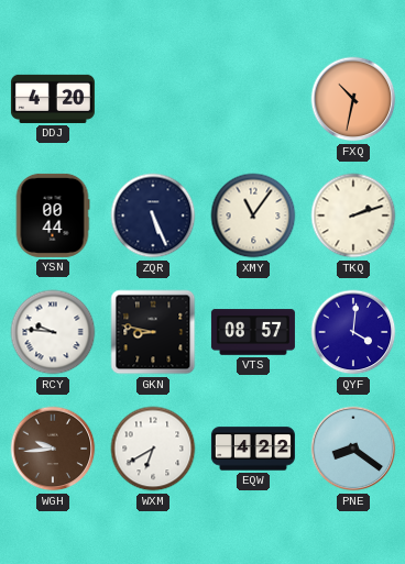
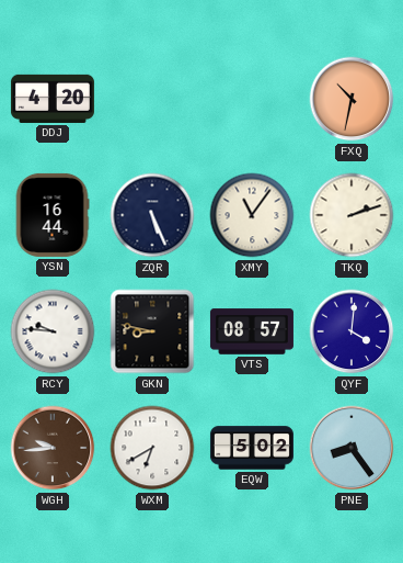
YSN: 00:44 -> 16:44 (53, 215)
EQW: 4:22 -> 5:02 (252, 448)
PNE: 8:21 -> 8:24 (352, 448)
